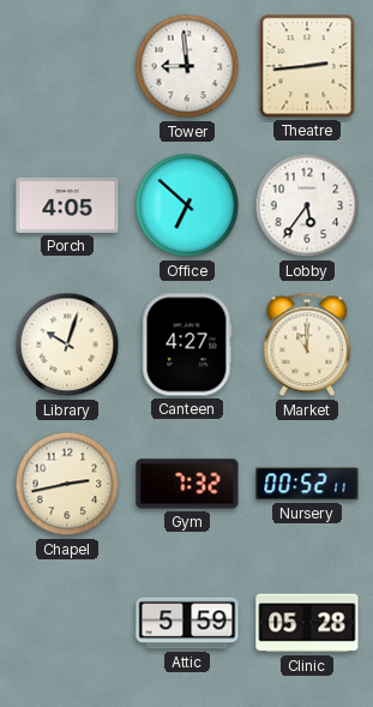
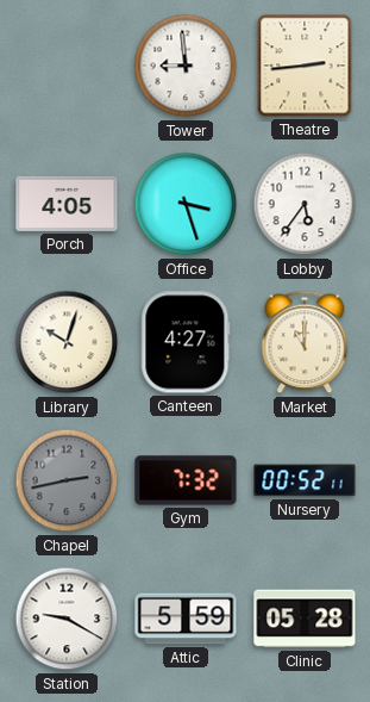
Office: 6:52 -> 3:27 (186, 204)
Chapel dial: cream -> grey (67, 480)
Station: none -> 9:20 (67, 619)
